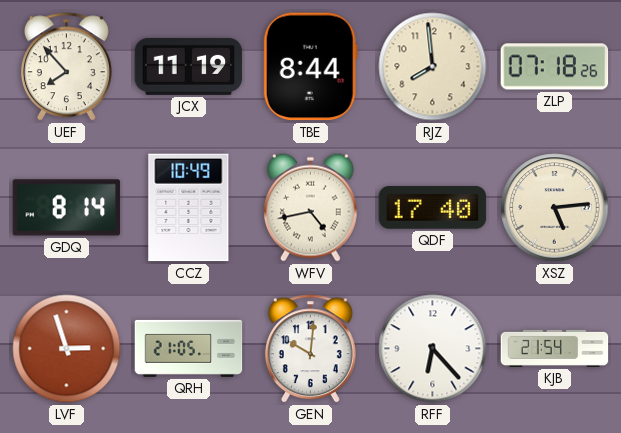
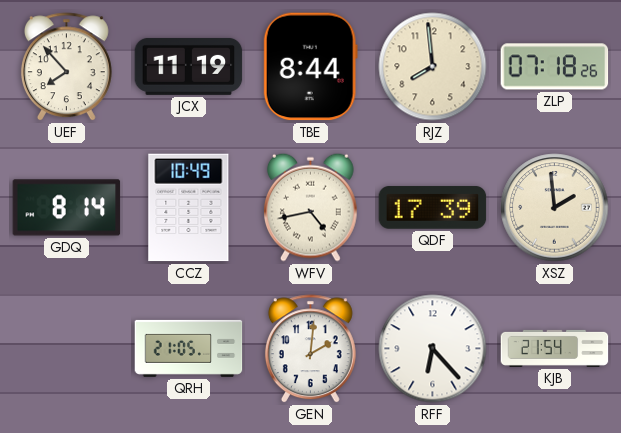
QDF: 17:40 -> 17:39 (433, 208)
XSZ: 5:14 -> 1:59 (555, 208)
LVF: 2:57 -> none (67, 349)
GEN: 10:01 -> 2:01 (310, 349)
